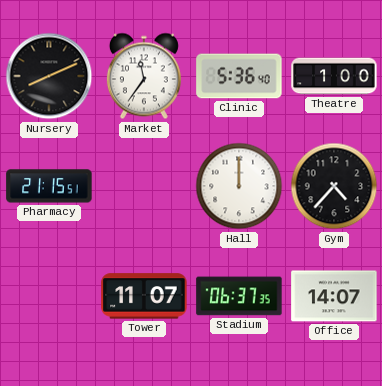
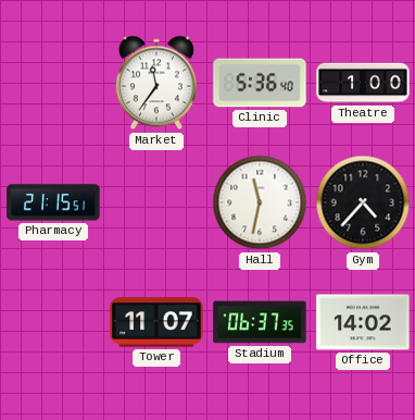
Nursery: 8:11 -> none (49, 76)
Hall: 12:00 -> 11:32 (260, 202)
Office: 14:07 -> 14:02 (363, 322)
